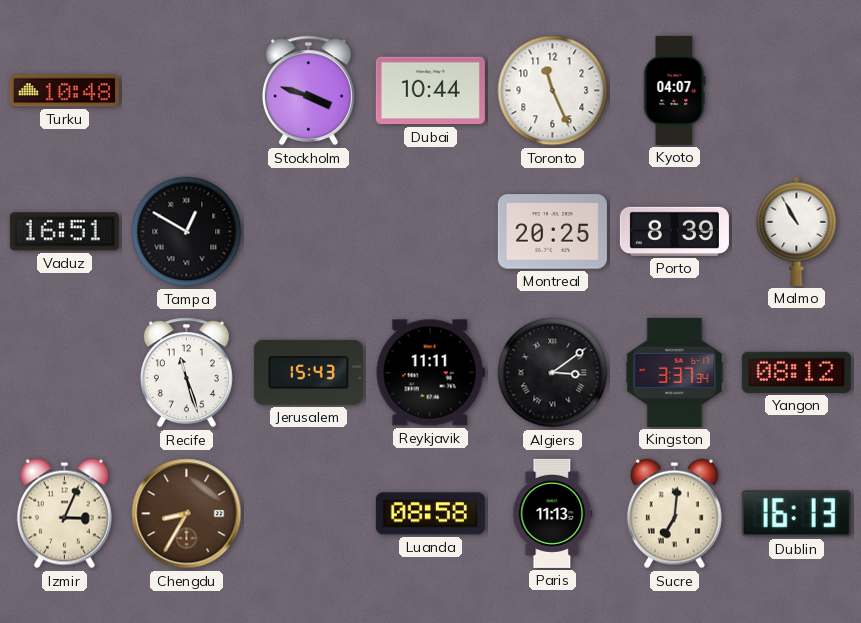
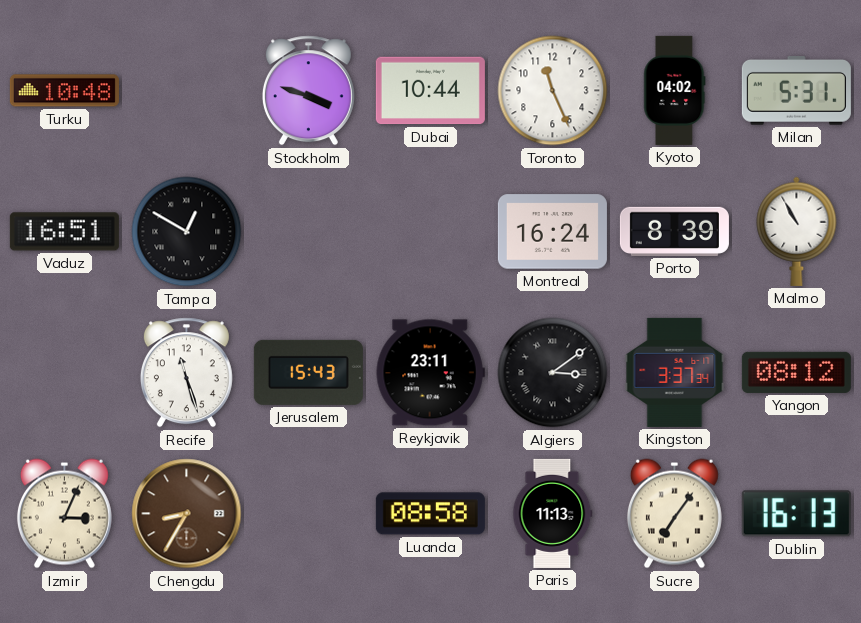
Kyoto: 04:07 -> 04:02 (675, 90)
Milan: none -> 5:31 (796, 91)
Montreal: 20:25 -> 16:24 (552, 232)
Reykjavik: 11:11 -> 23:11 (430, 373)
Sucre: 7:01 -> 7:06 (674, 514)
